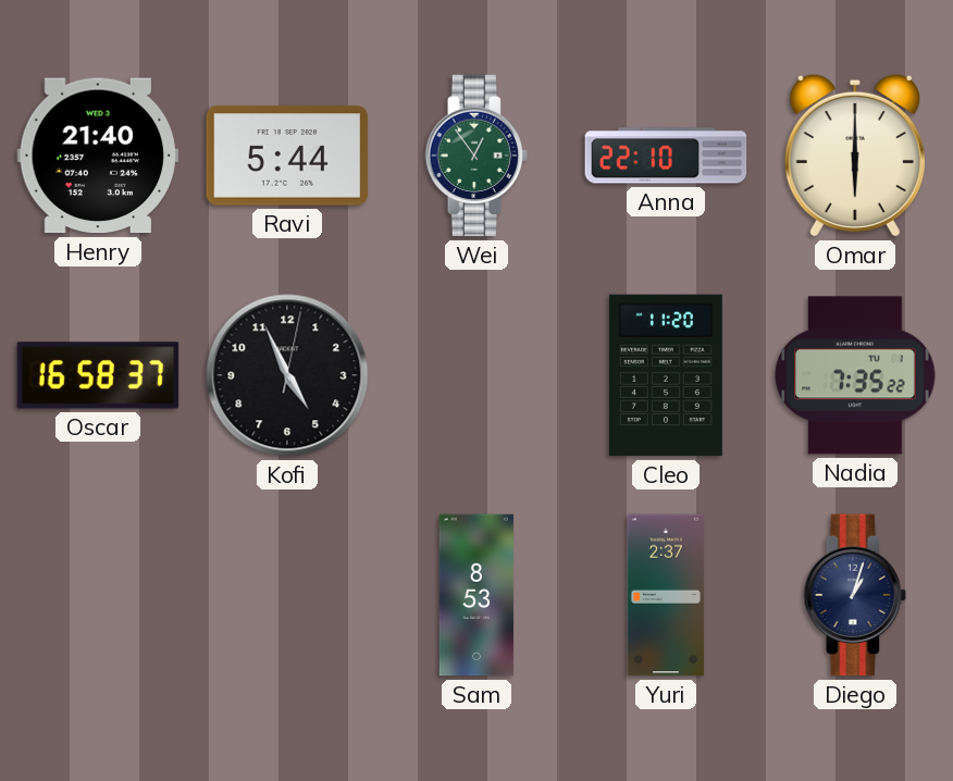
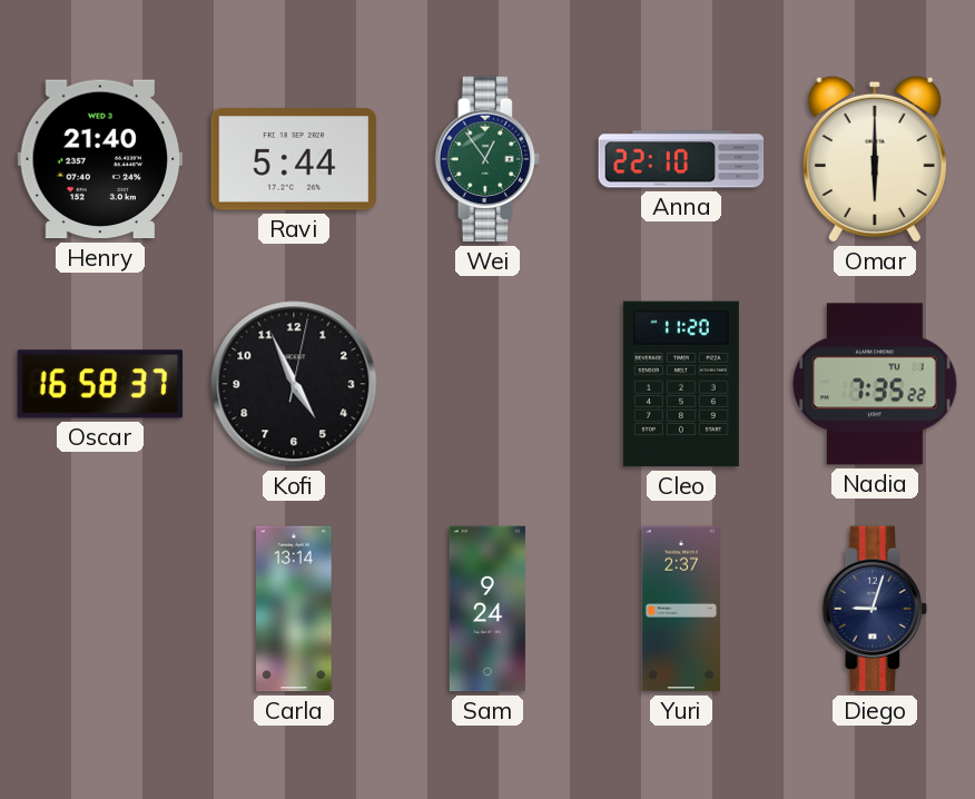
Carla: none -> 13:14 (294, 609)
Sam: 8:53 -> 9:24 (487, 609)
Diego: 1:03 -> 9:03 (875, 609)
